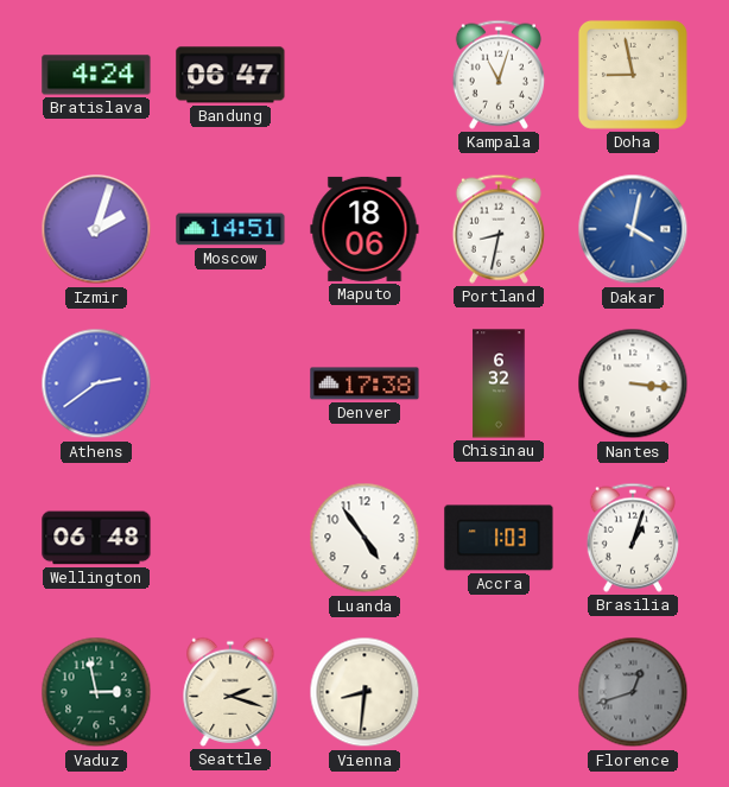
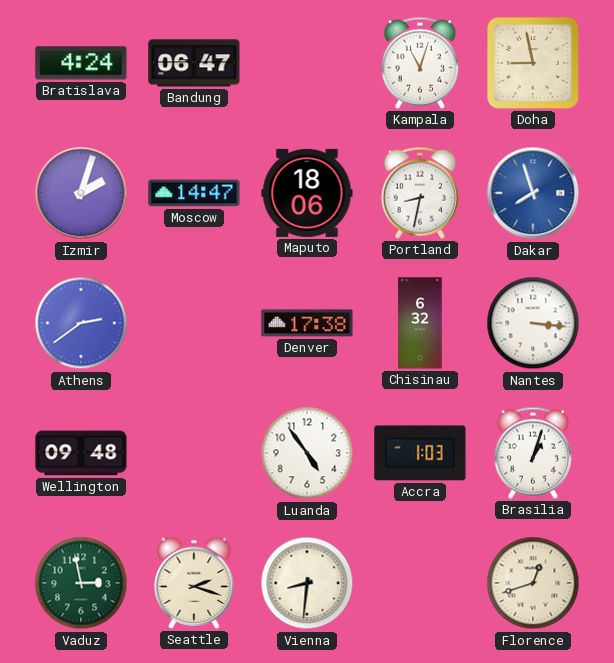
Moscow: 14:51 -> 14:47 (194, 193)
Dakar: 4:02 -> 7:57 (533, 193)
Wellington: 06:48 -> 09:48 (81, 453)
Florence dial: grey -> cream (533, 583)
